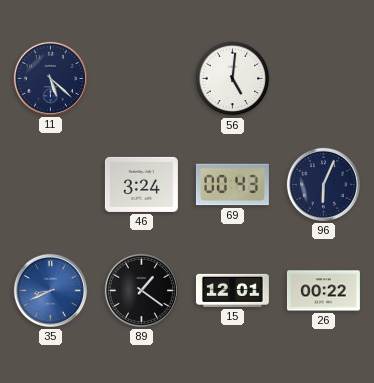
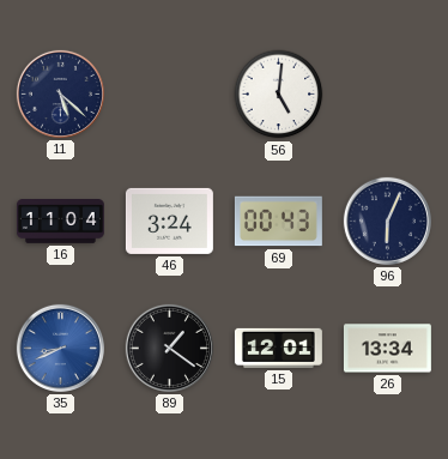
16: none -> 11:04 (60, 222)
26: 00:22 -> 13:34 (387, 349)
